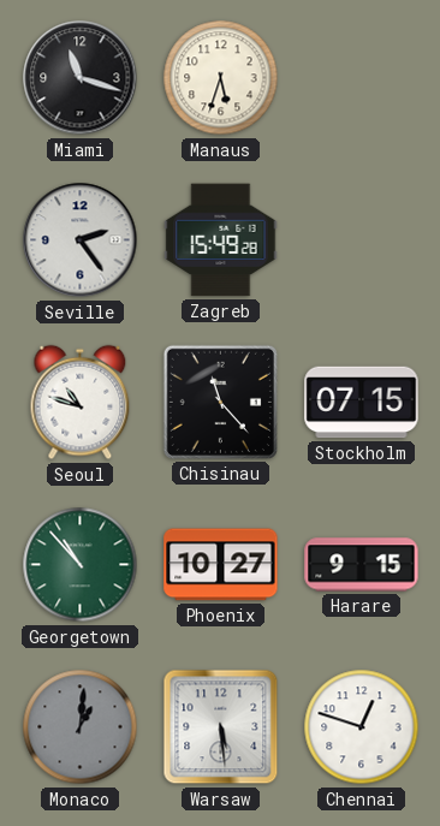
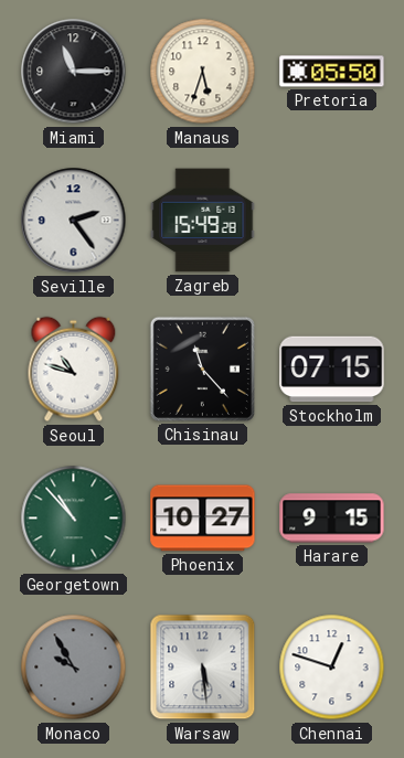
Miami: 11:18 -> 11:15 (74, 72)
Pretoria: none -> 05:50 (332, 72)
Monaco: 1:01 -> 9:55 (74, 668)
